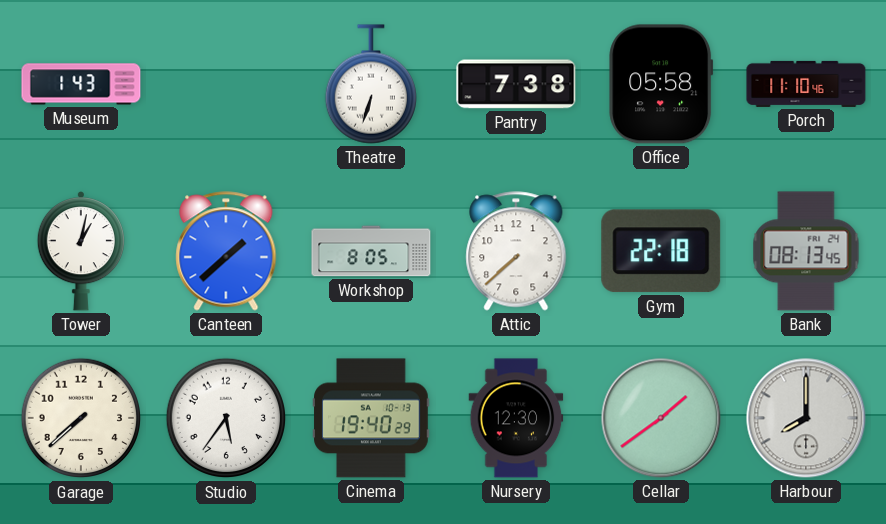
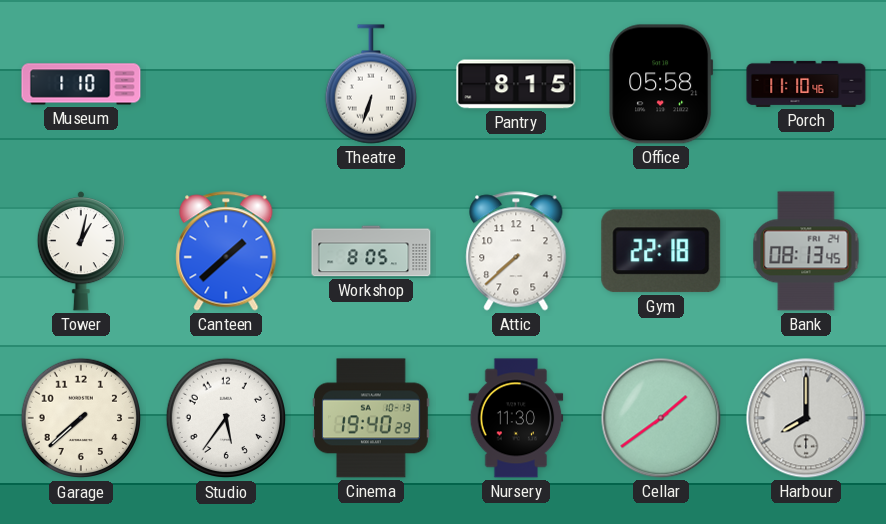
Museum: 1:43 -> 1:10 (81, 84)
Pantry: 7:38 -> 8:15 (516, 84)
Nursery: 12:30 -> 11:30 (516, 418)
